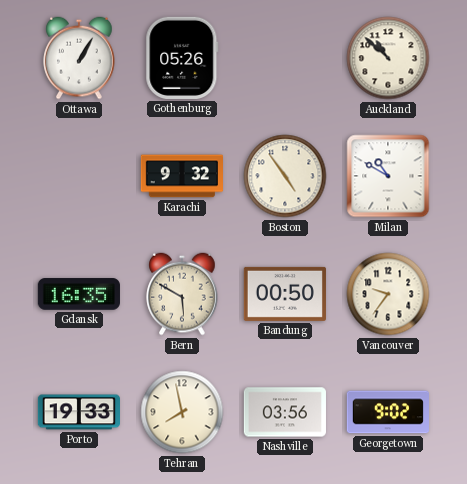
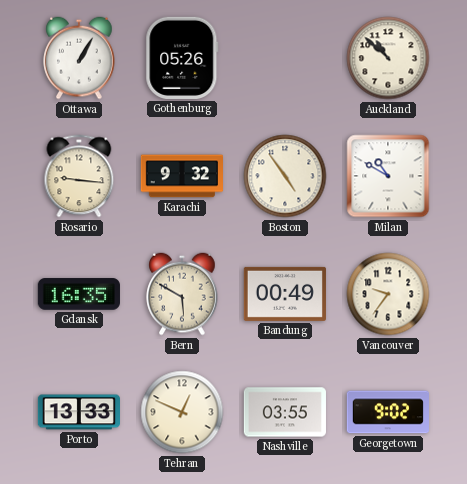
Rosario: none -> 9:16 (79, 176)
Bandung: 00:50 -> 00:49 (285, 294)
Porto: 19:33 -> 13:33 (78, 412)
Tehran: 7:58 -> 12:49 (182, 412)
Nashville: 03:56 -> 03:55 (285, 412)
